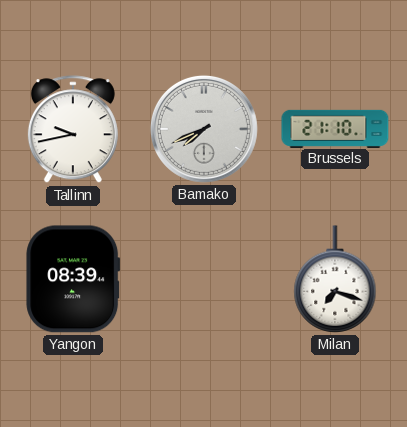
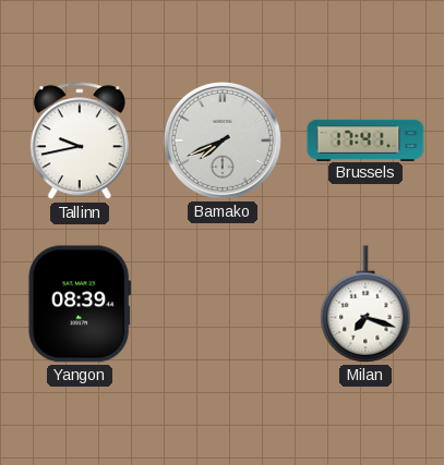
Brussels: 21:10 -> 17:41 (365, 139)
